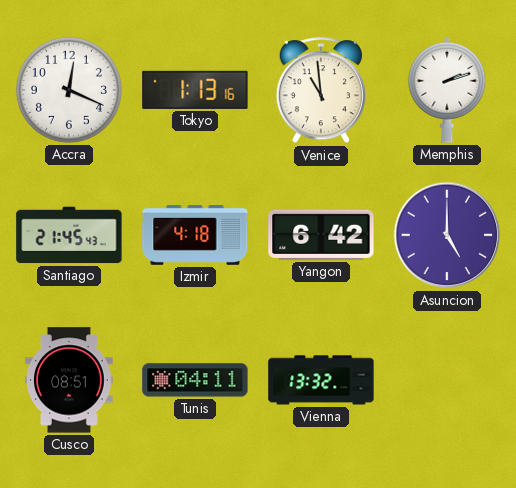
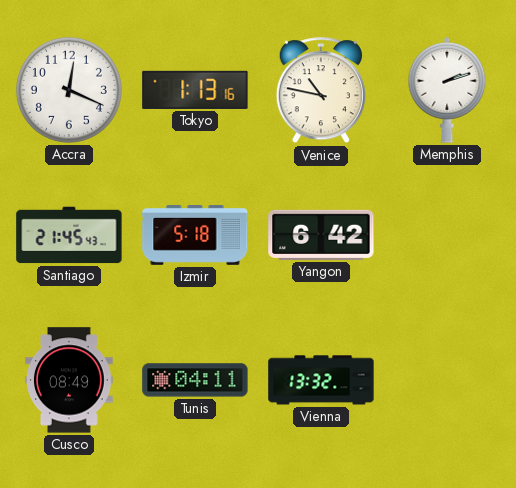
Venice: 10:59 -> 10:47 (321, 91)
Izmir: 4:18 -> 5:18 (195, 236)
Asuncion: 5:00 -> none (447, 235)
Cusco: 08:51 -> 08:49 (70, 380)
